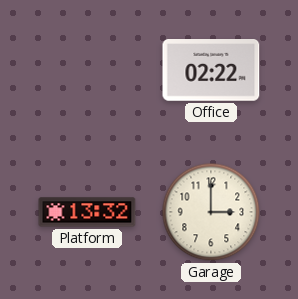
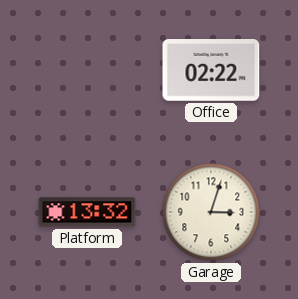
Garage: 3:00 -> 3:03 (211, 212)
